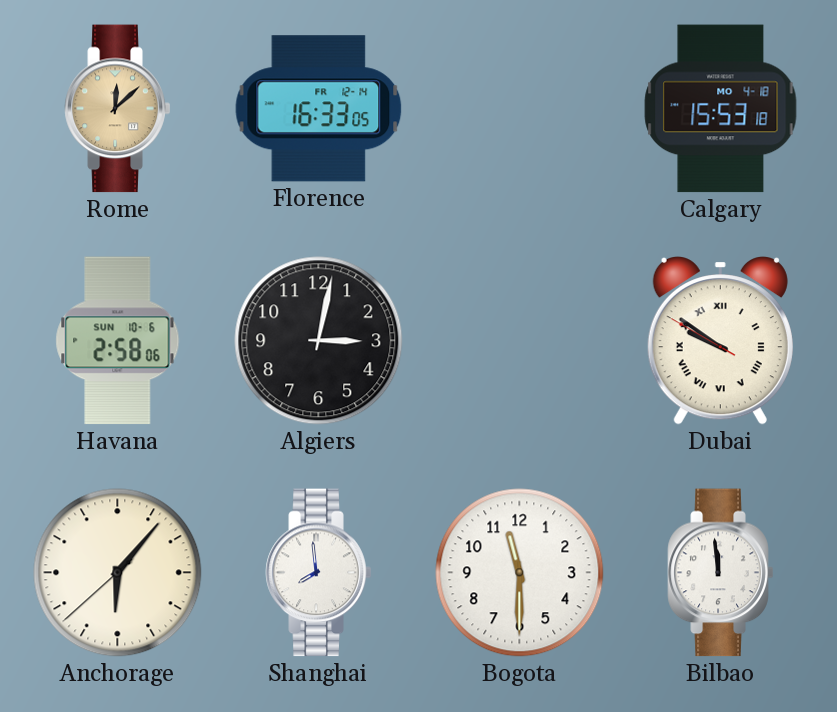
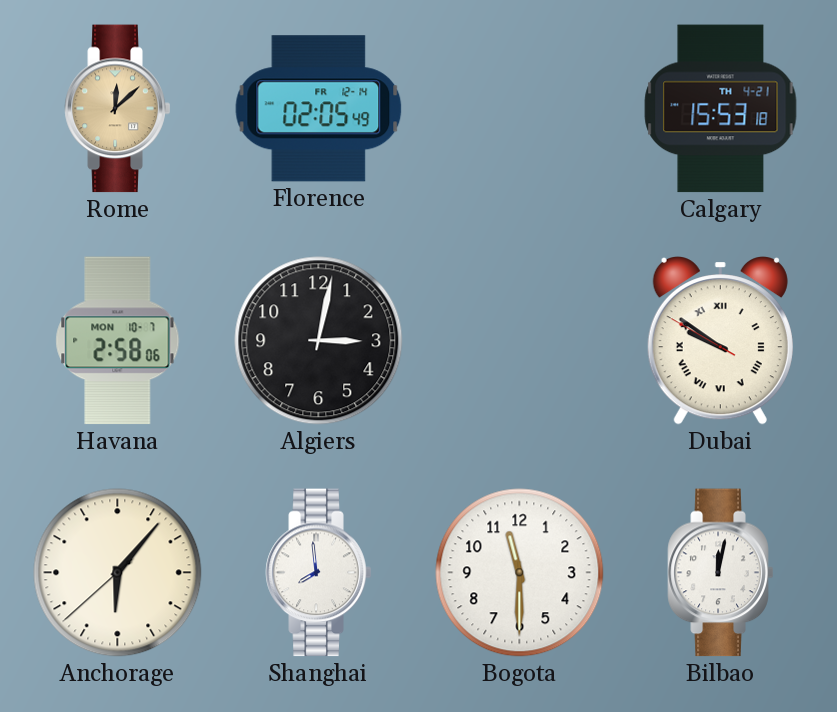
Florence: 16:33 -> 02:05 (319, 109)
Calgary date: MO 4-18 -> TH 4-21 (721, 109)
Havana date: SUN 10-6 -> MON 10-7 (118, 341)
Bilbao: 11:59 -> 12:02 (721, 573)
